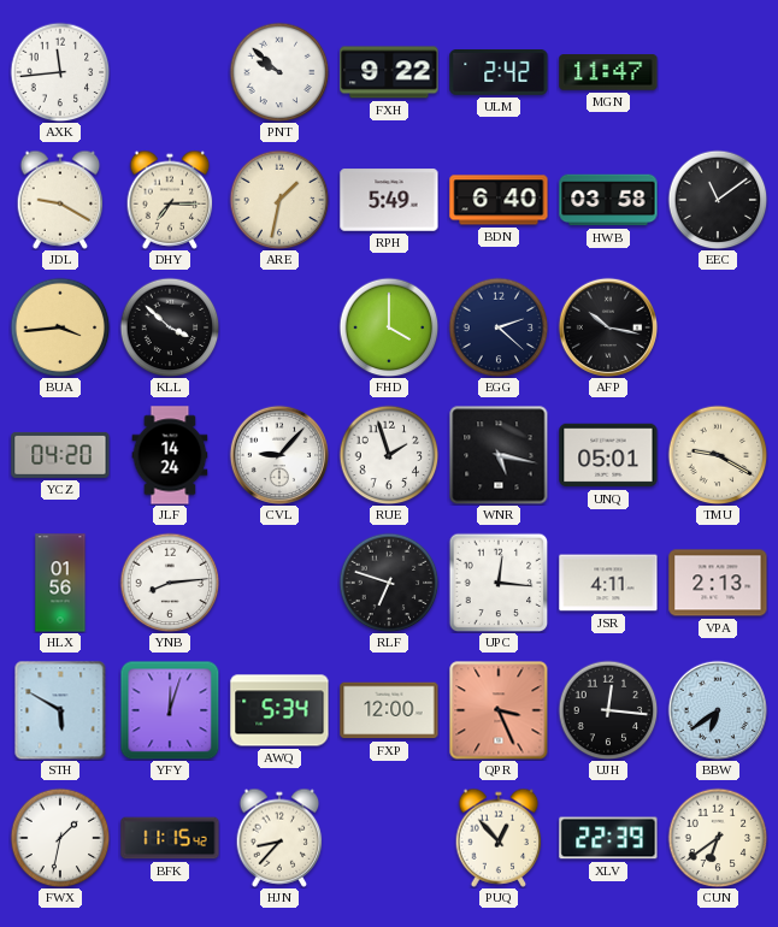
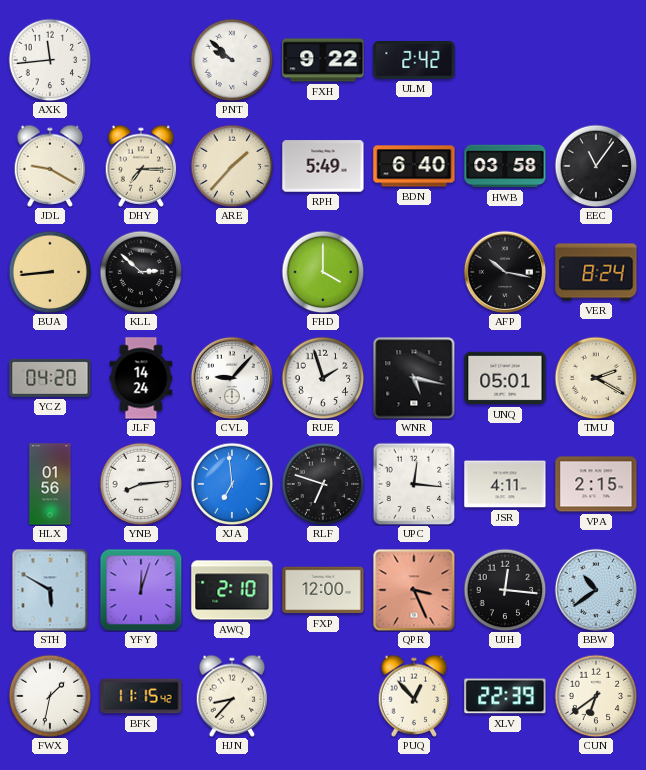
MGN: 11:47 -> none (608, 72)
ARE: 1:32 -> 1:37 (232, 166)
EEC: 11:09 -> 11:06 (596, 166)
BUA: 3:44 -> 8:44 (50, 272)
KLL: 3:52 -> 2:52 (141, 272)
EGG: 2:22 -> none (499, 327)
VER: none -> 8:24 (596, 272)
TMU: 9:20 -> 2:20 (596, 378)
XJA: none -> 6:59 (232, 484)
VPA: 2:13 -> 2:15 (596, 484)
AWQ: 5:34 -> 2:10 (232, 590)
BBW: 6:39 -> 10:39 (596, 590)
